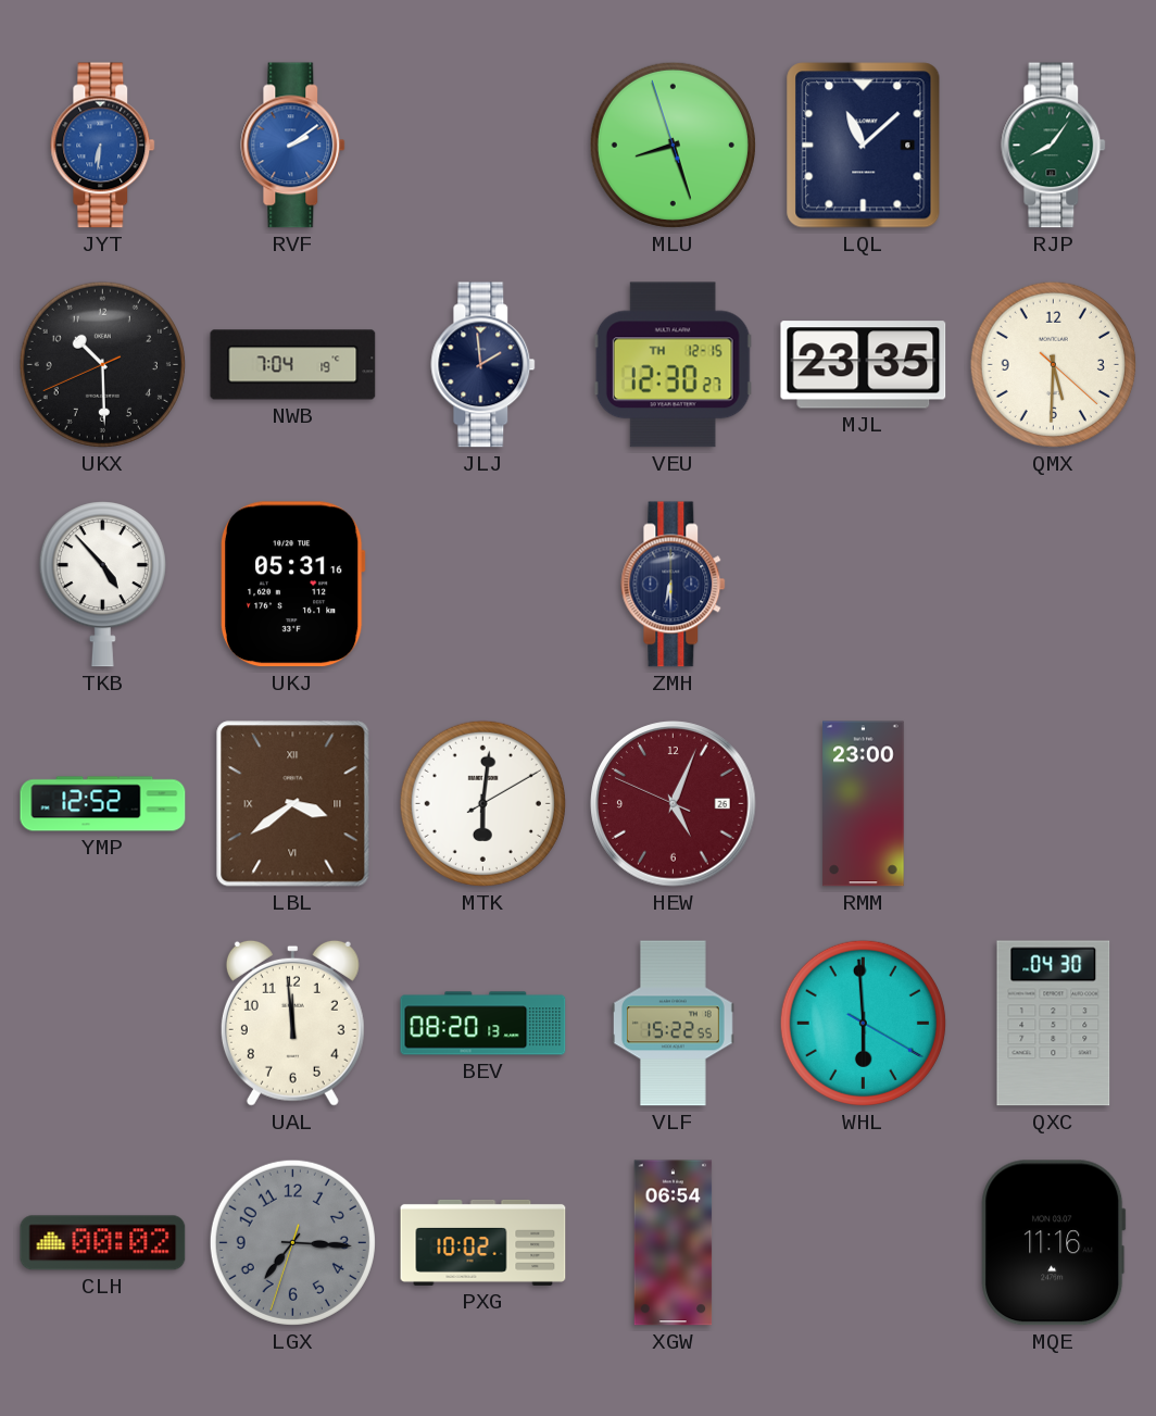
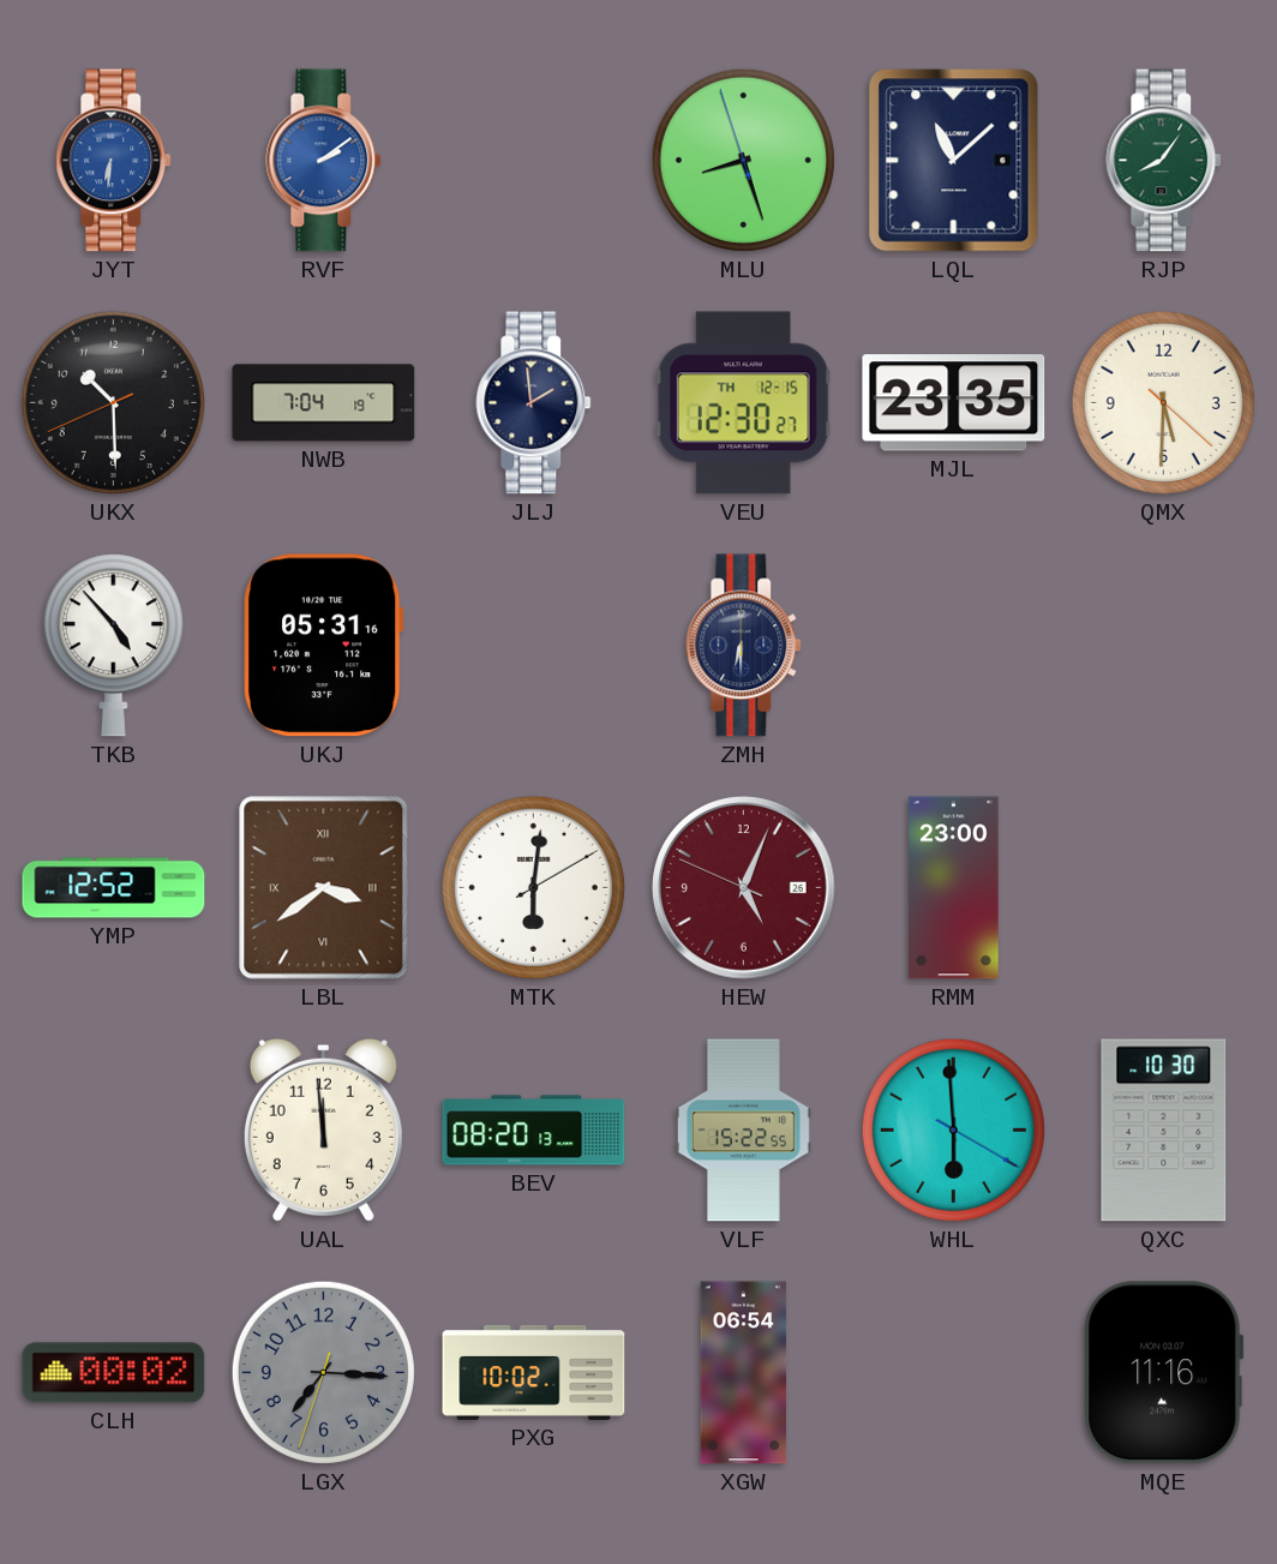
QXC: 04:30 -> 10:30 (1164, 1131)
